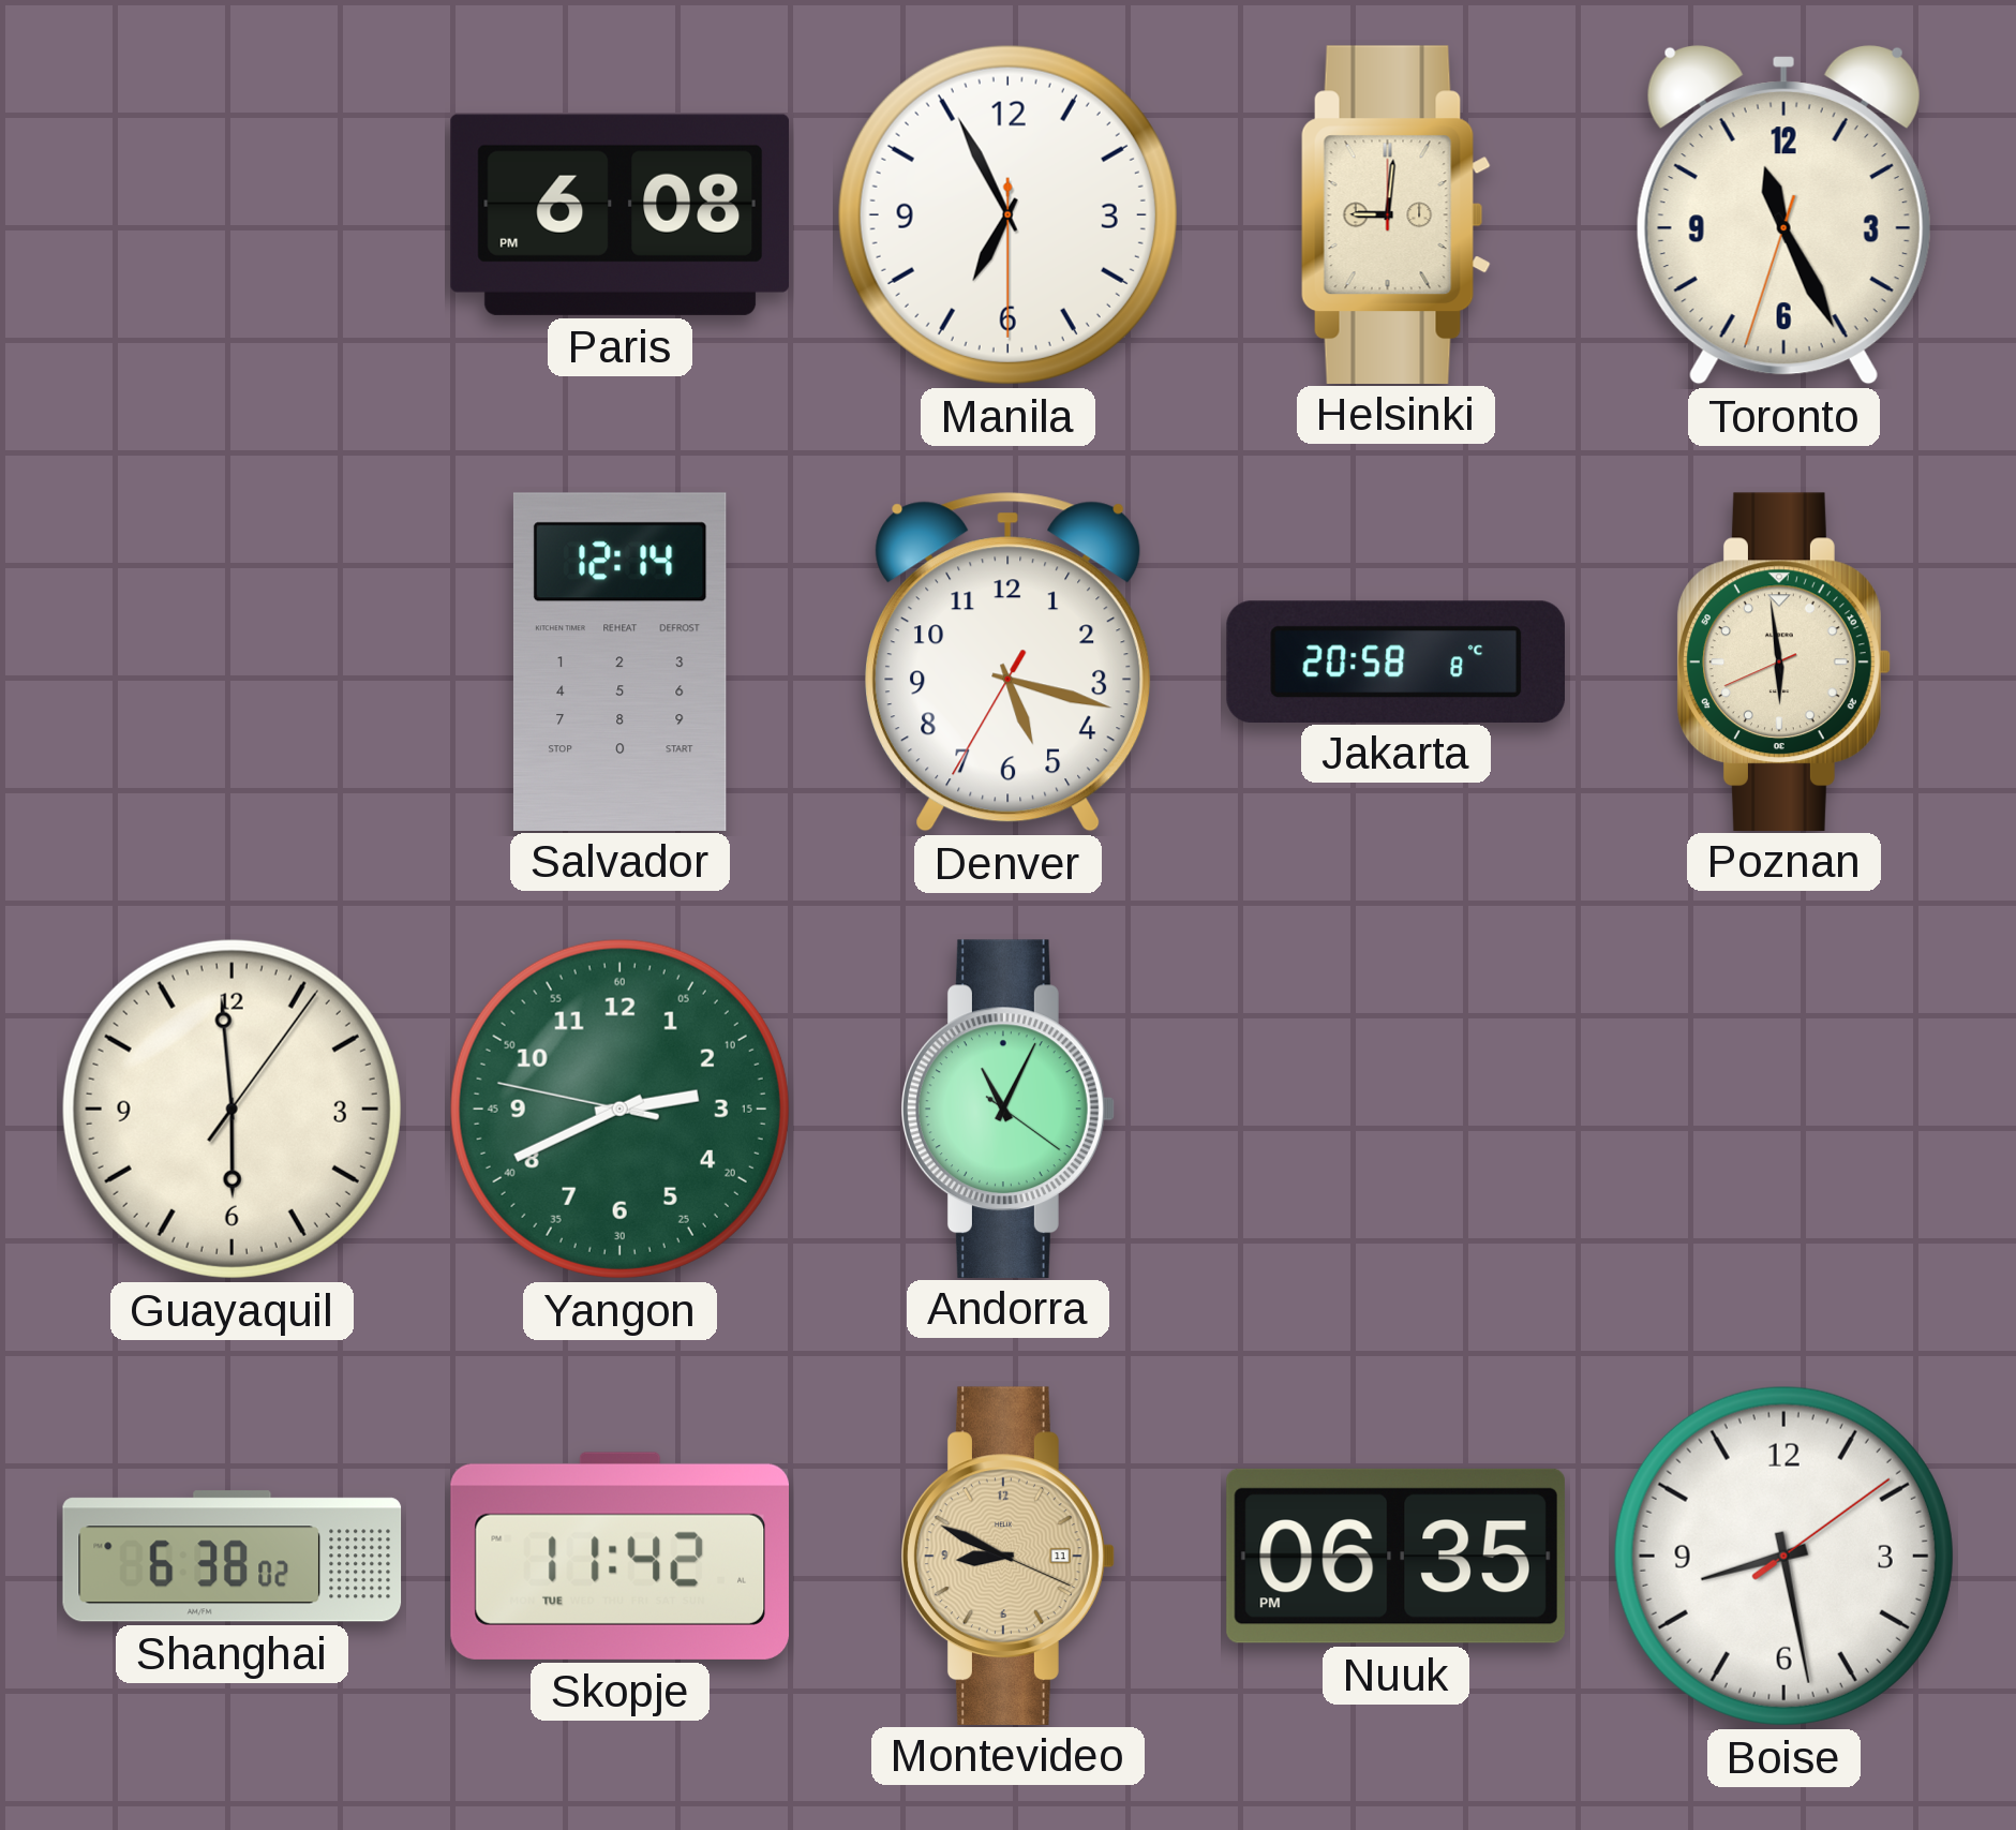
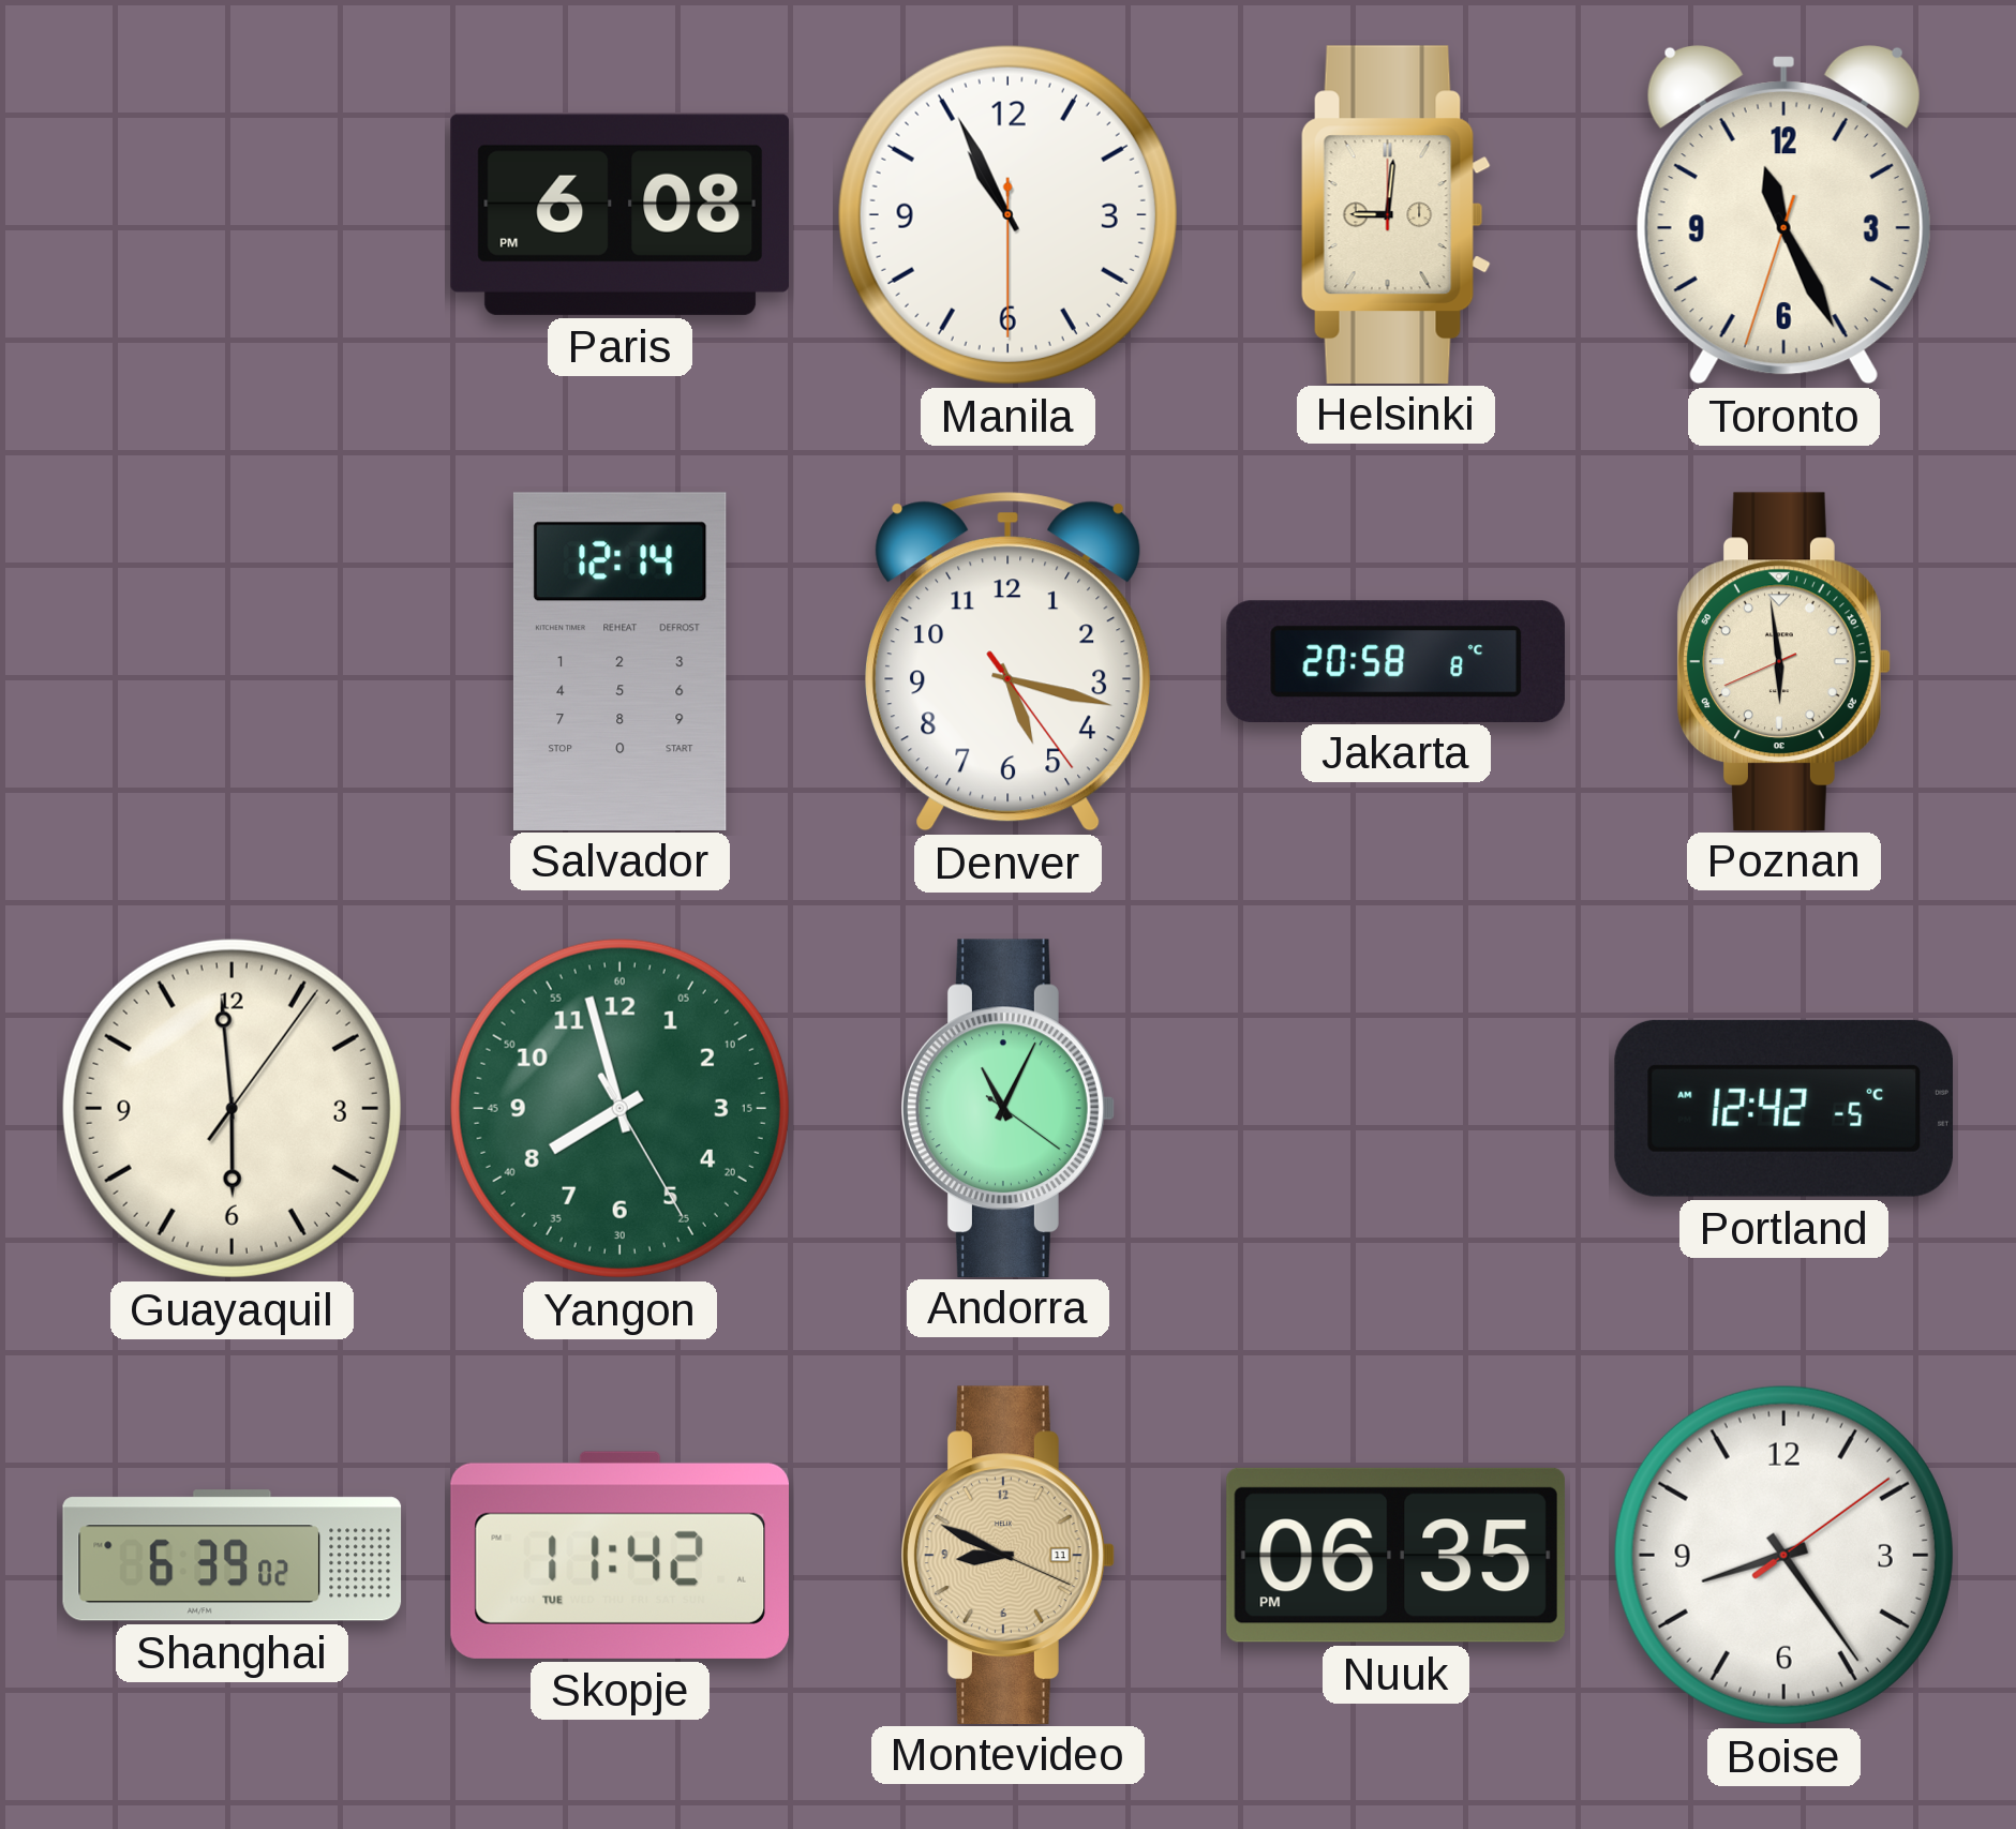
Manila: 6:55 -> 10:55 (1007, 214)
Denver: 5:17:35 -> 5:17:24 (1009, 662)
Yangon: 2:40 -> 7:57 (619, 1108)
Portland: none -> 12:42 (1783, 1108)
Shanghai: 6:38 -> 6:39 (233, 1556)
Boise: 8:28 -> 8:24 (1783, 1555)
